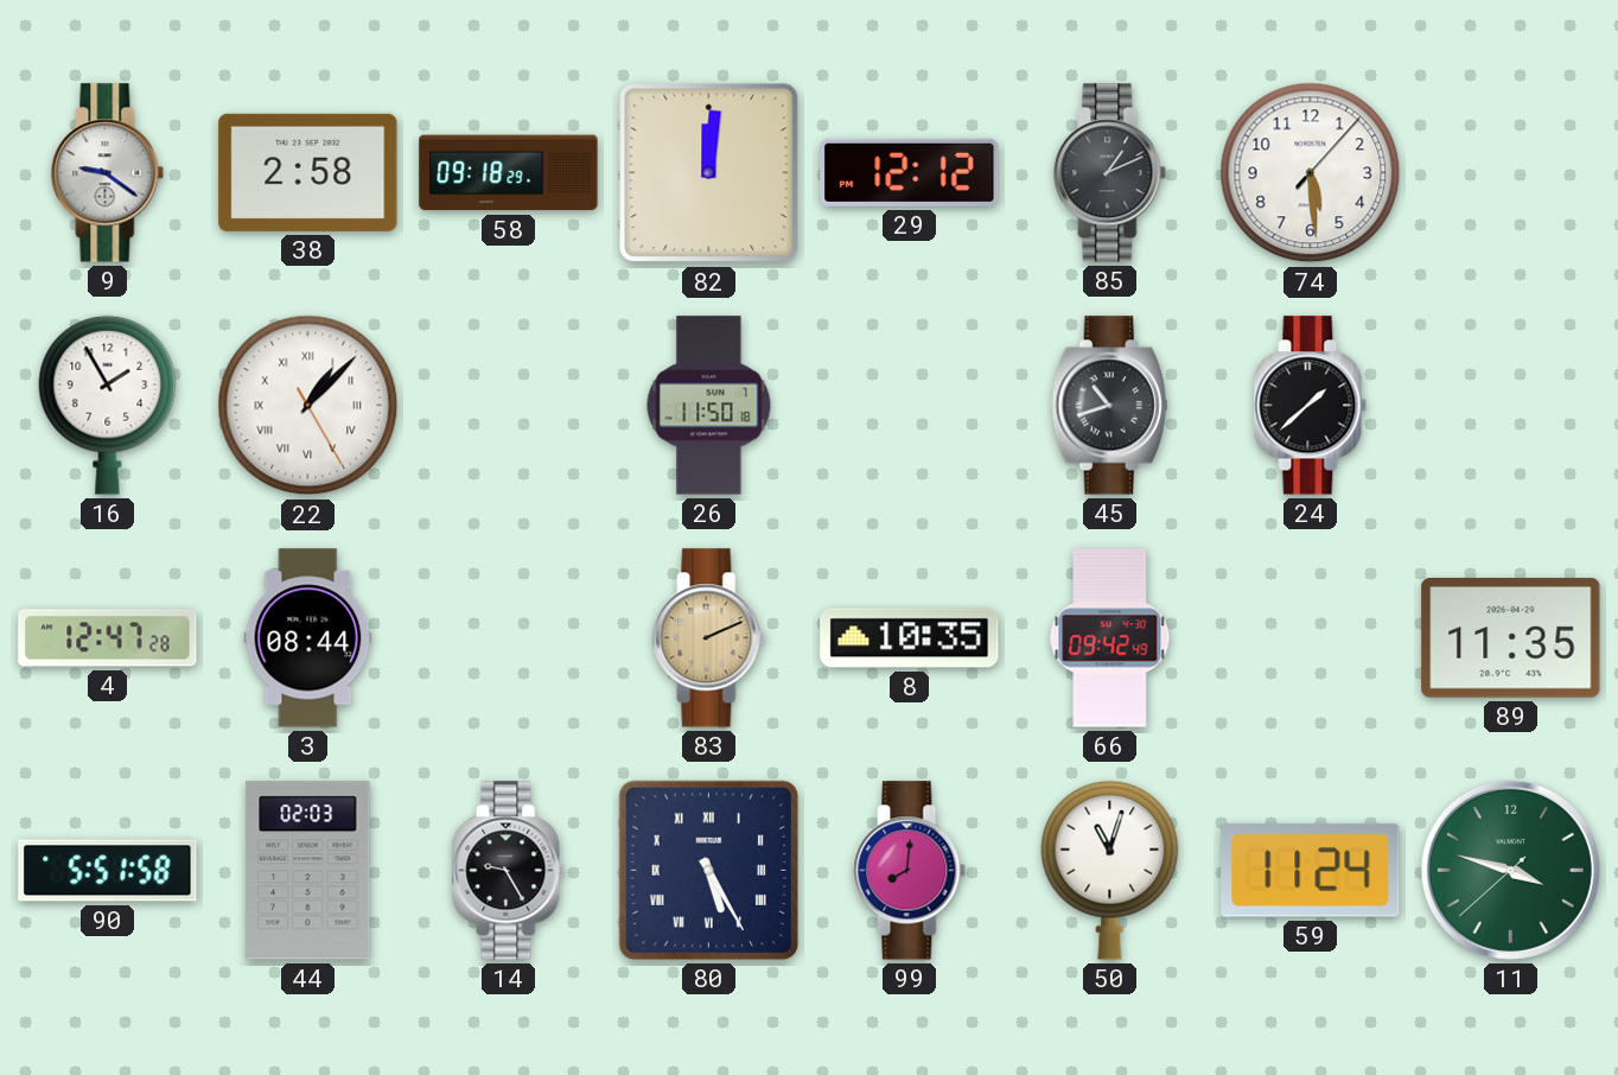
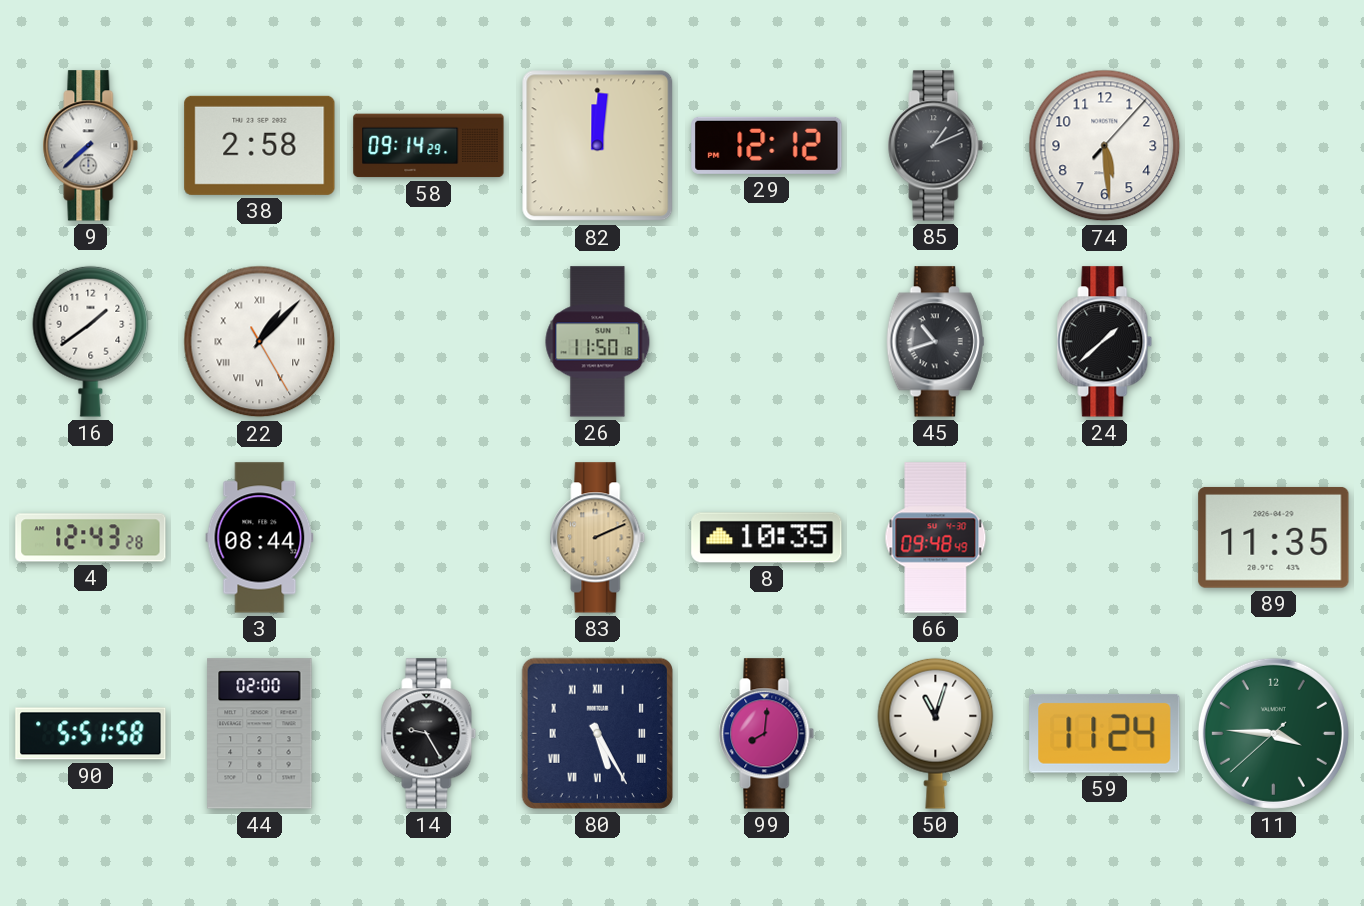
9: 9:21 -> 7:38 (91, 146)
58: 09:18 -> 09:14 (429, 146)
16: 1:55 -> 1:39 (91, 341)
4: 12:47 -> 12:43 (91, 538)
66: 09:42 -> 09:48 (936, 538)
44: 02:03 -> 02:00 (260, 734)
11: 3:47 -> 3:45 (1273, 733)
